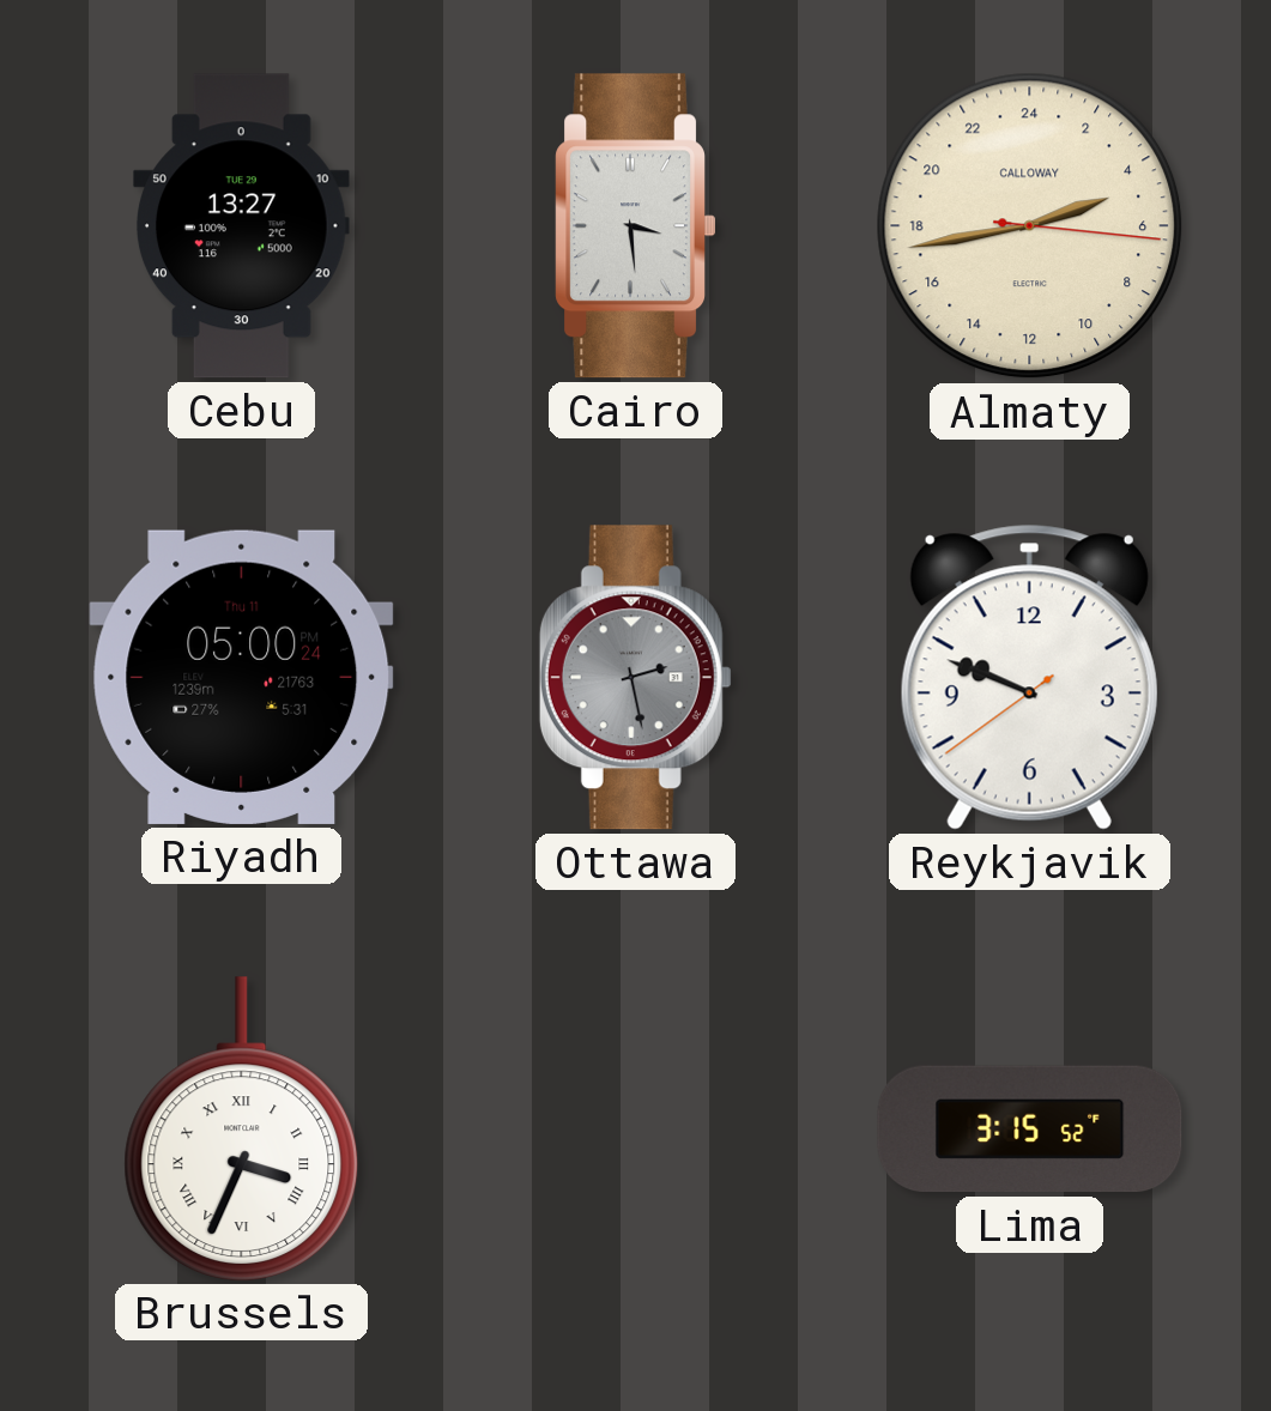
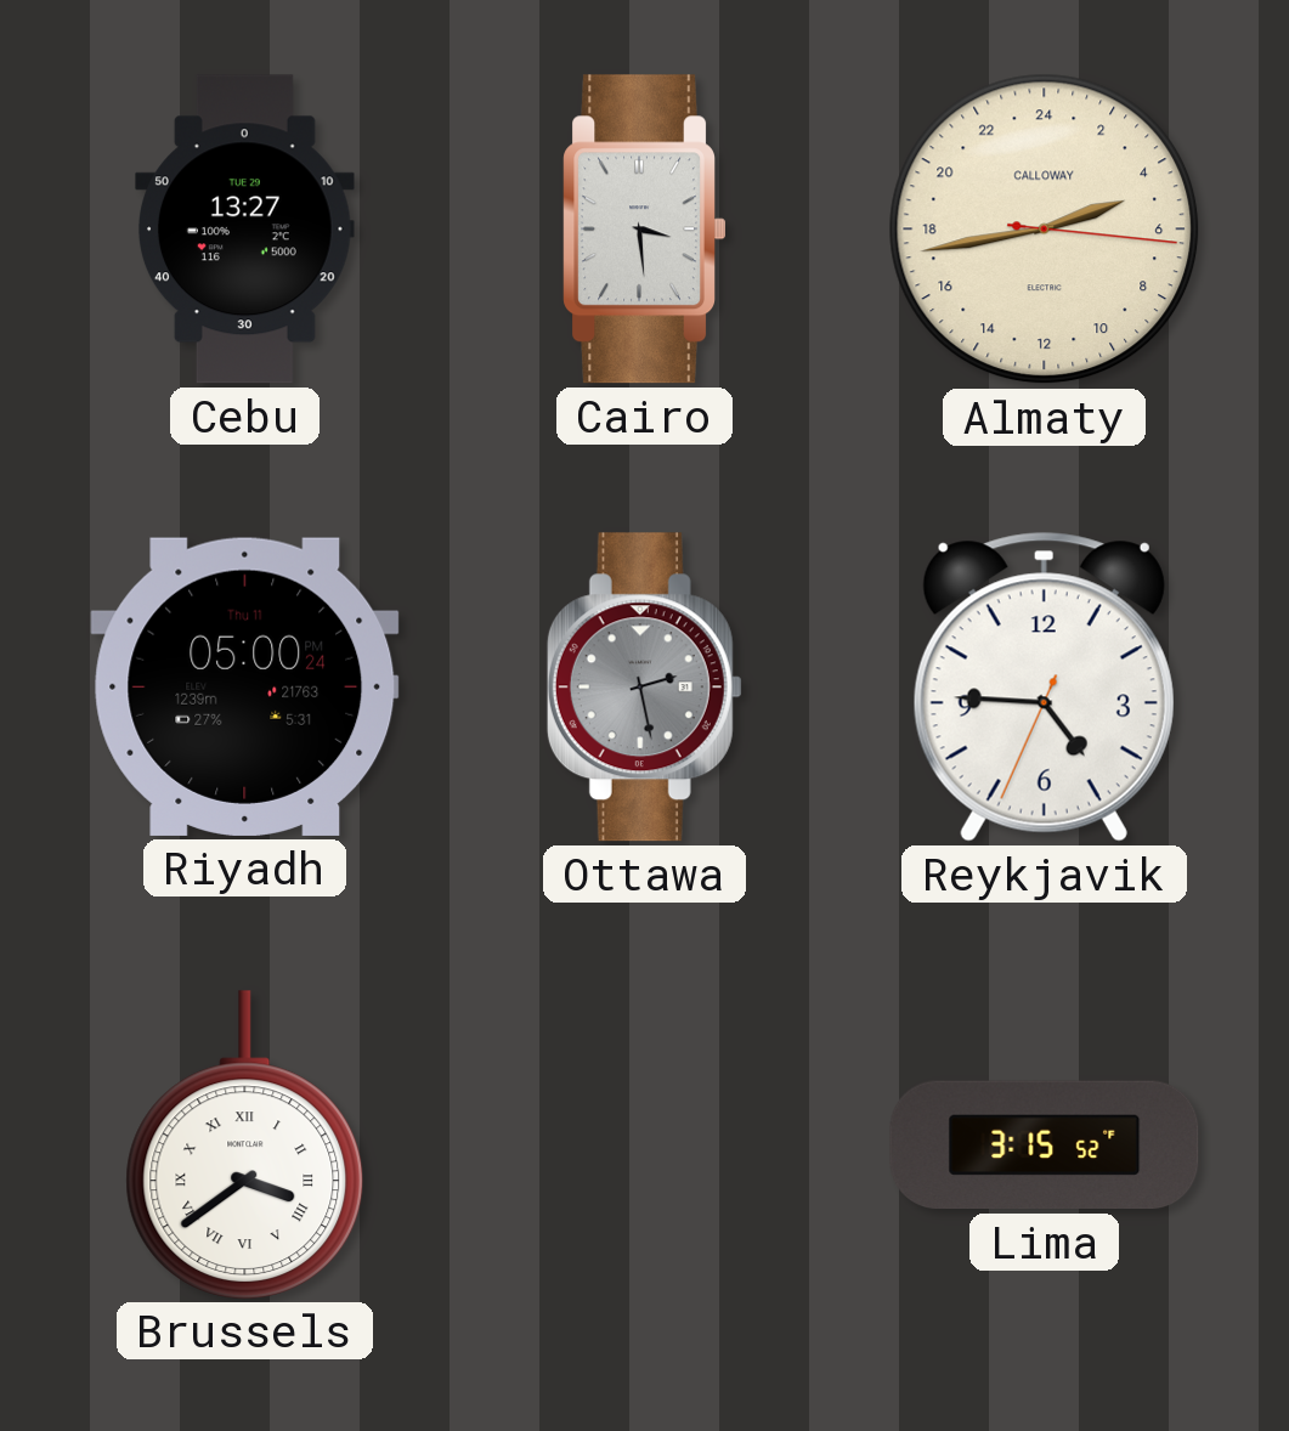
Reykjavik: 9:48 -> 4:45 (1044, 688)
Brussels: 3:34 -> 3:39 (245, 1144)
